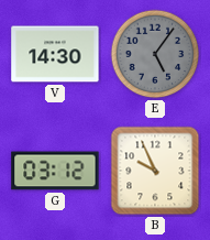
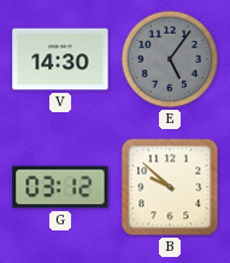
B: 9:56 -> 9:52 (170, 187)
